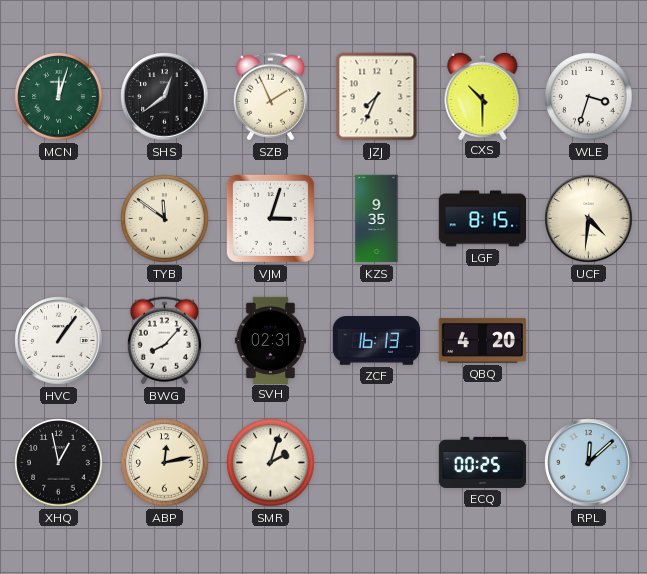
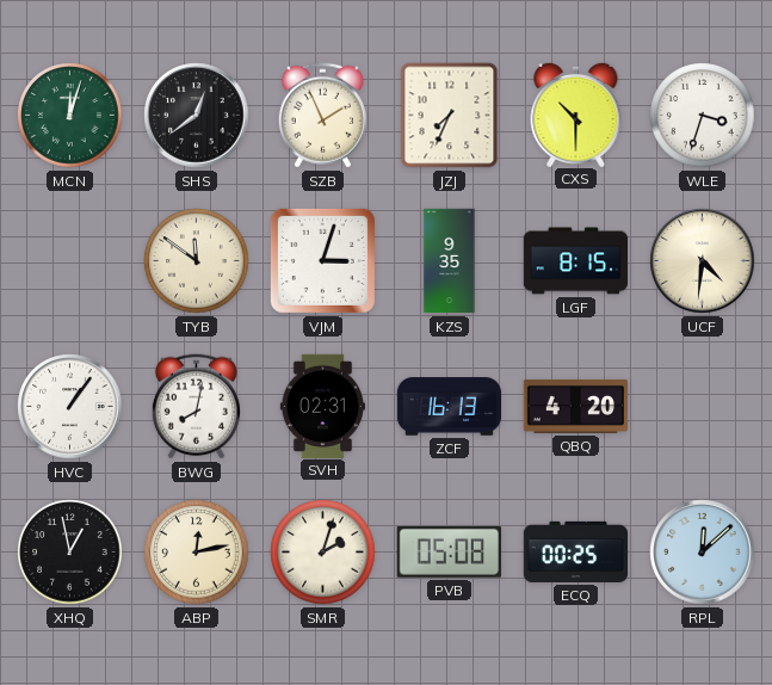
BWG: 8:07 -> 8:02 (196, 407)
PVB: none -> 05:08 (449, 551)
